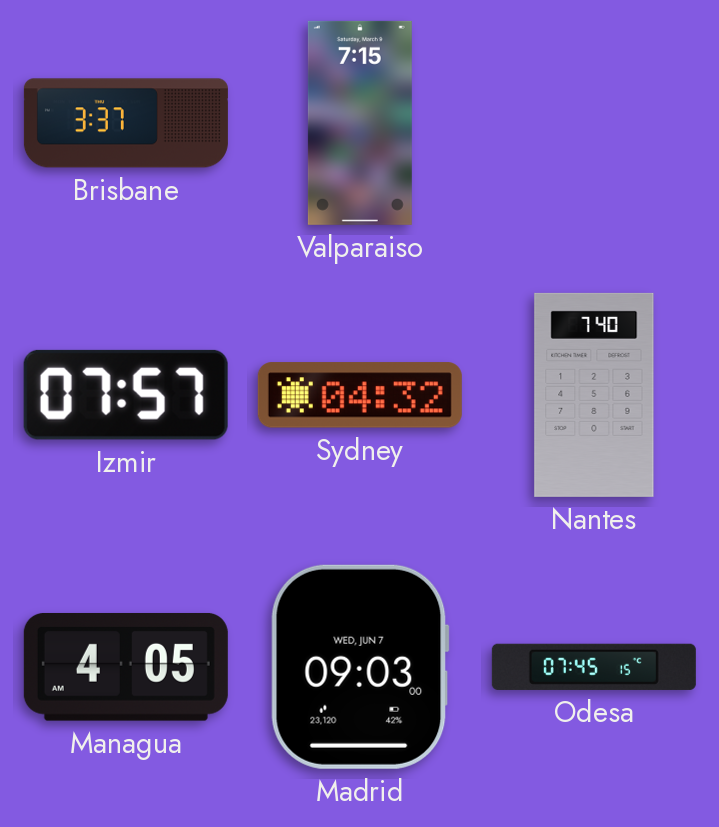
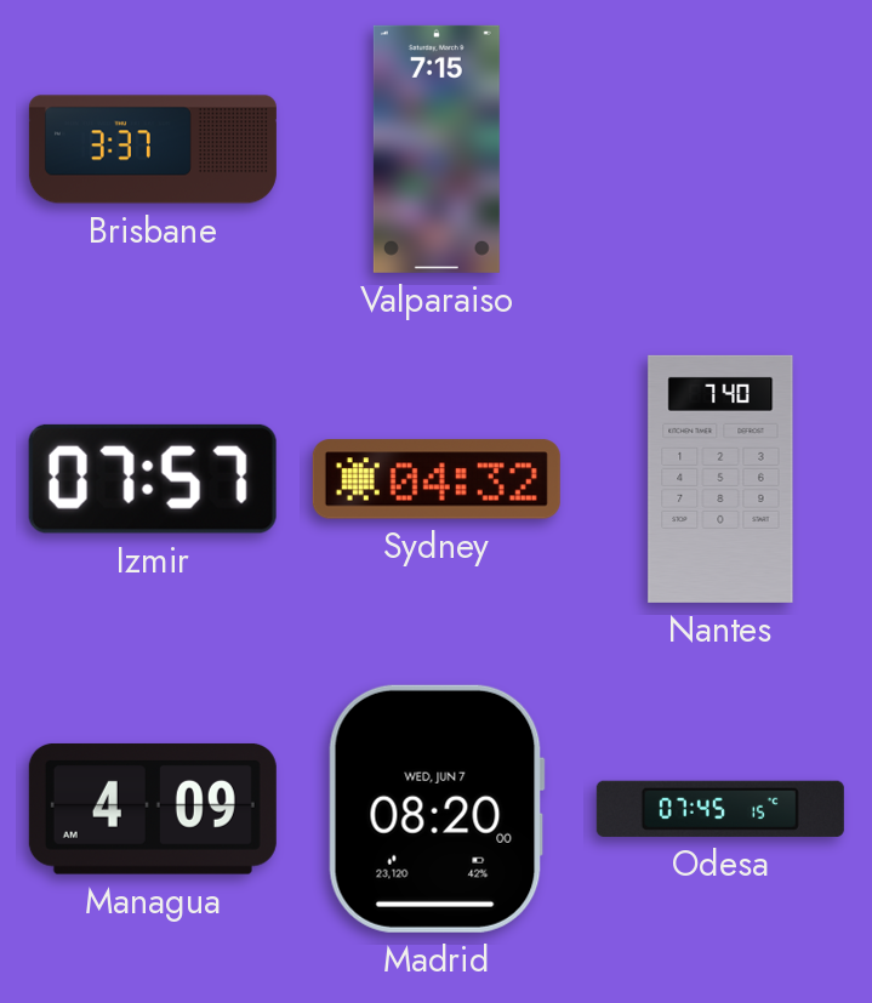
Managua: 4:05 -> 4:09 (153, 809)
Madrid: 09:03 -> 08:20 (437, 809)
